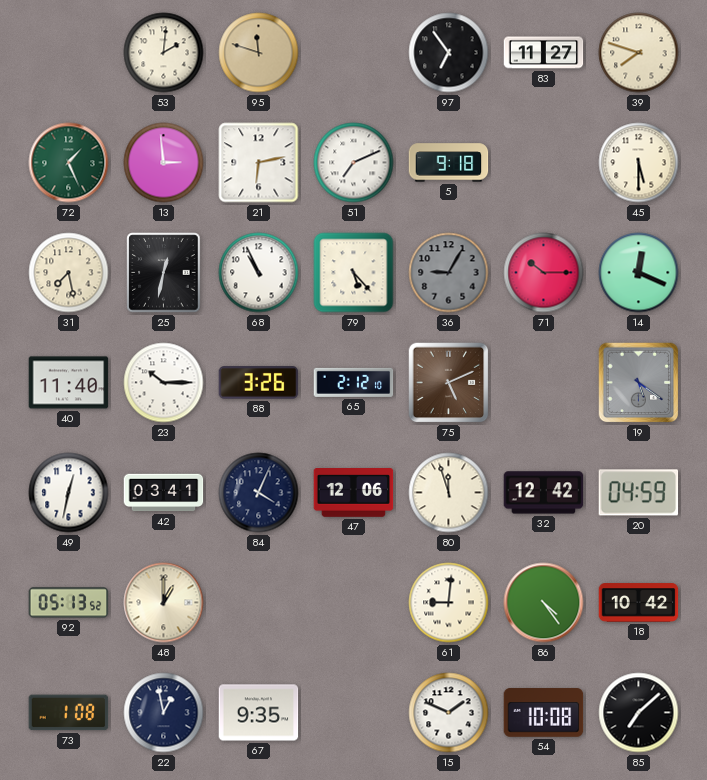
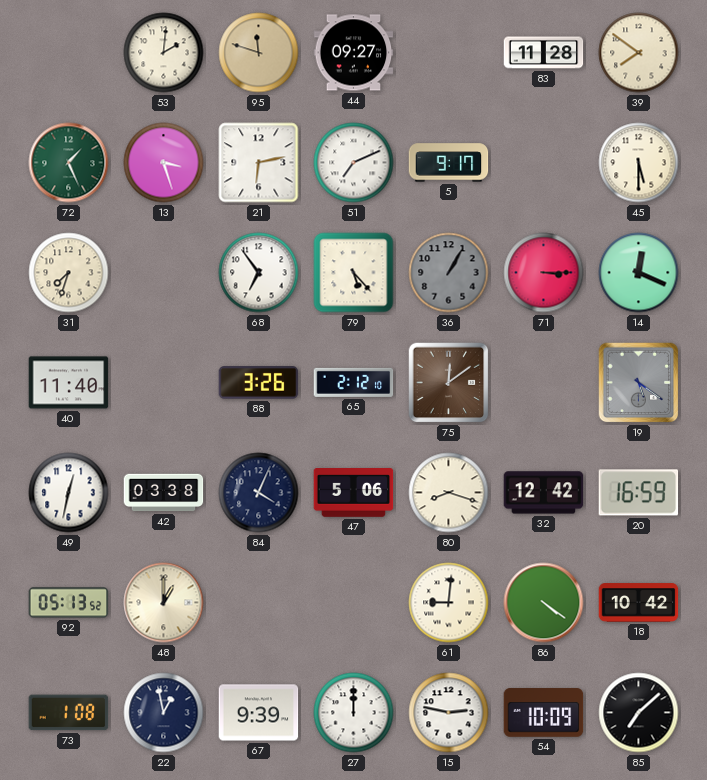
44: none -> 09:27 (354, 53)
97: 6:54 -> none (449, 53)
83: 11:27 -> 11:28 (544, 53)
39: 7:48 -> 7:51 (639, 53)
13: 2:59 -> 3:27 (164, 163)
5: 9:18 -> 9:17 (449, 163)
31: 7:28 -> 7:33 (69, 273)
25: 12:32 -> none (164, 273)
68: 10:56 -> 6:54 (259, 273)
36: 9:05 -> 1:05 (449, 273)
71: 10:15 -> 3:15 (544, 273)
23: 10:15 -> none (164, 383)
75: 5:11 -> 12:09 (449, 383)
42: 03:41 -> 03:38 (164, 493)
47: 12:06 -> 5:06 (354, 493)
80: 11:57 -> 8:18 (449, 493)
20: 04:59 -> 16:59 (639, 493)
86: 4:24 -> 4:21 (544, 603)
67: 9:35 -> 9:39 (259, 713)
27: none -> 12:00 (354, 713)
15: 1:49 -> 2:47 (449, 713)
54: 10:08 -> 10:09 (544, 713)
